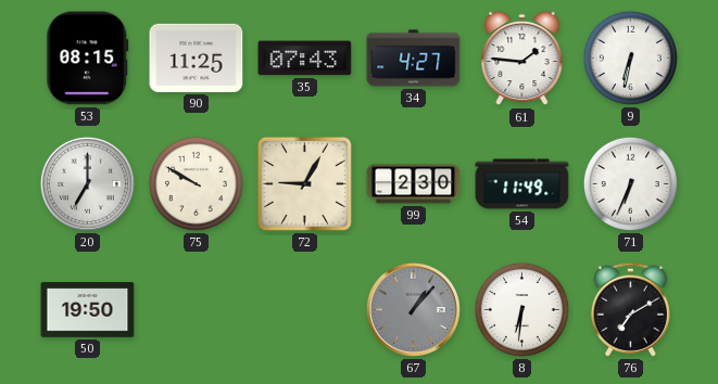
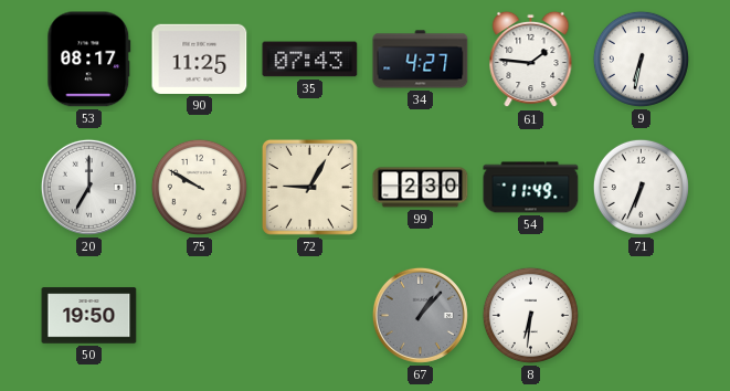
53: 08:15 -> 08:17 (89, 60)
76: 7:10 -> none (630, 309)
